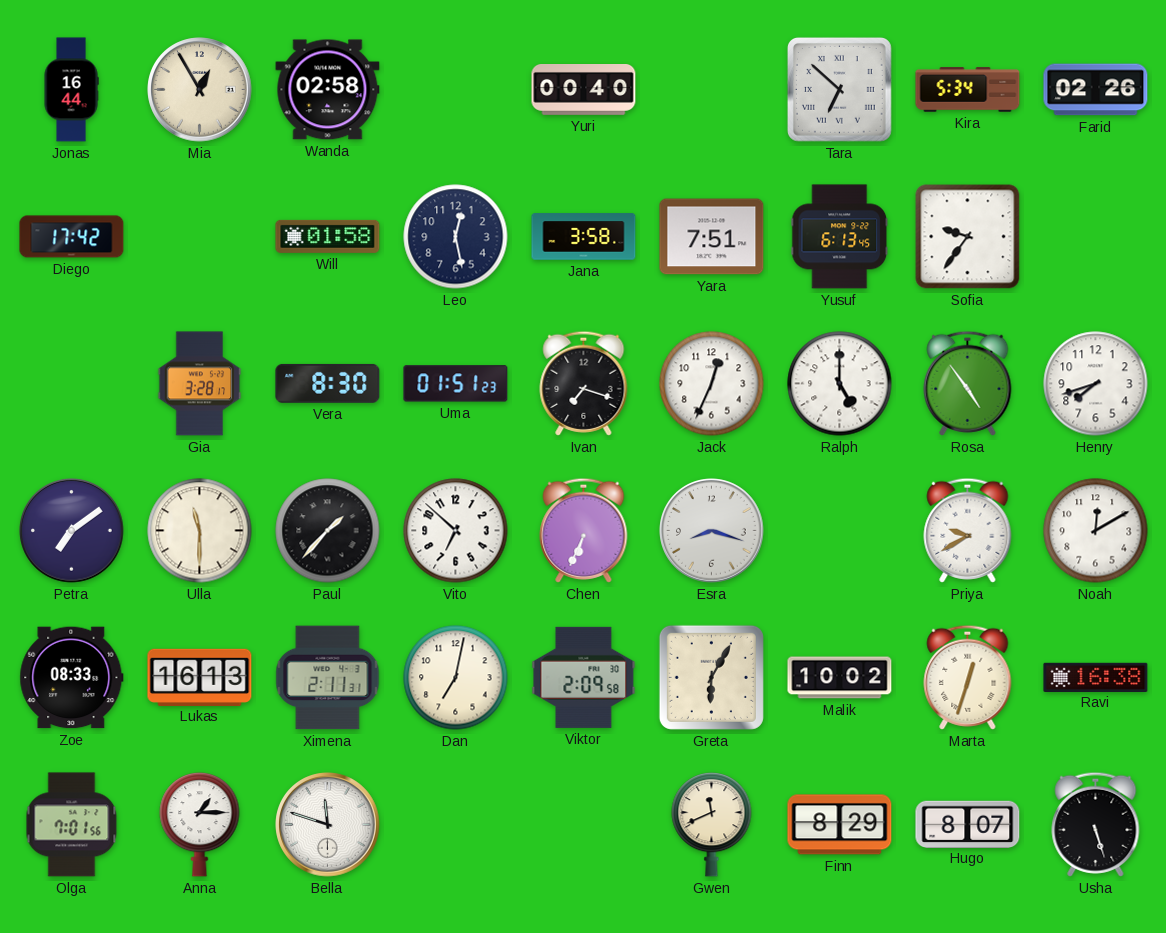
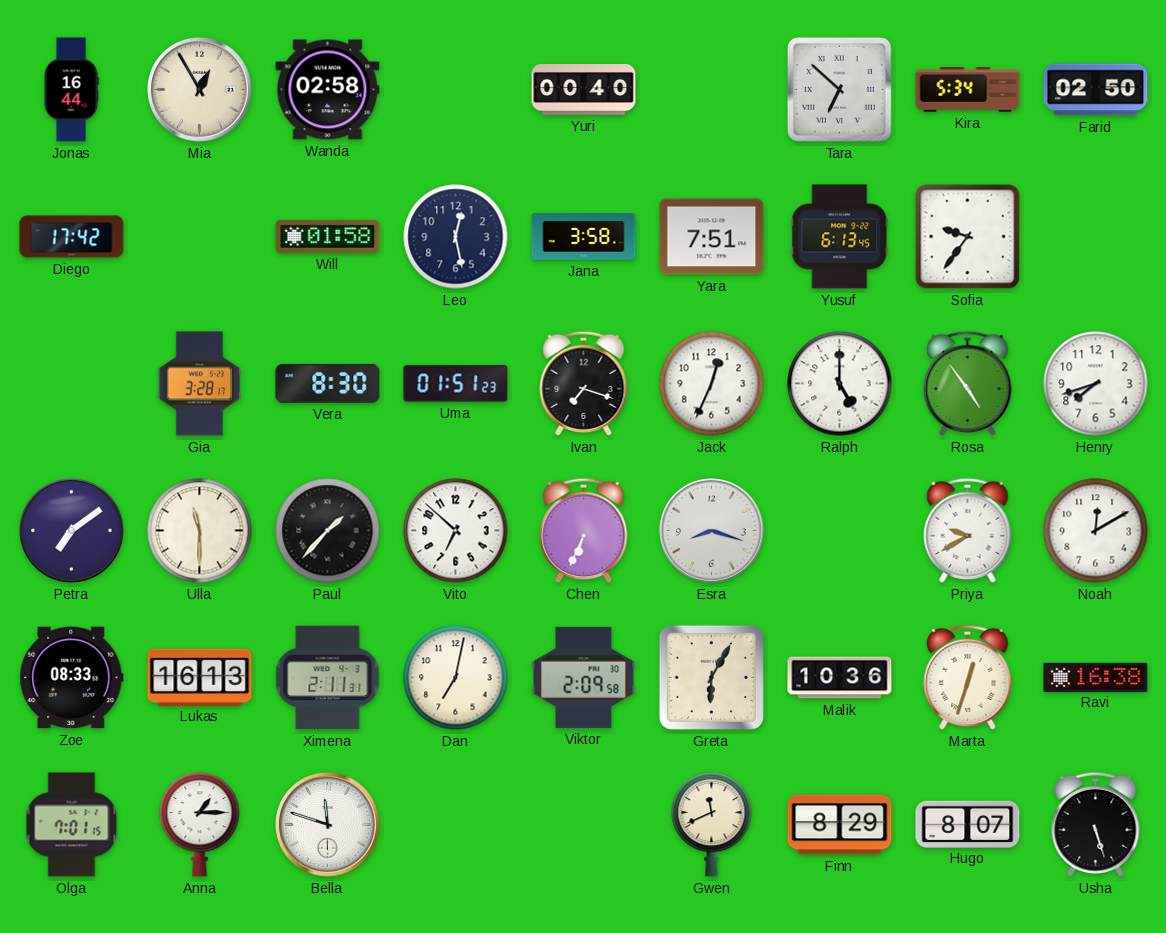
Farid: 02:26 -> 02:50 (1096, 90)
Malik: 10:02 -> 10:36 (840, 678)
Olga: 7:01:56 -> 7:01:15 (72, 825)
